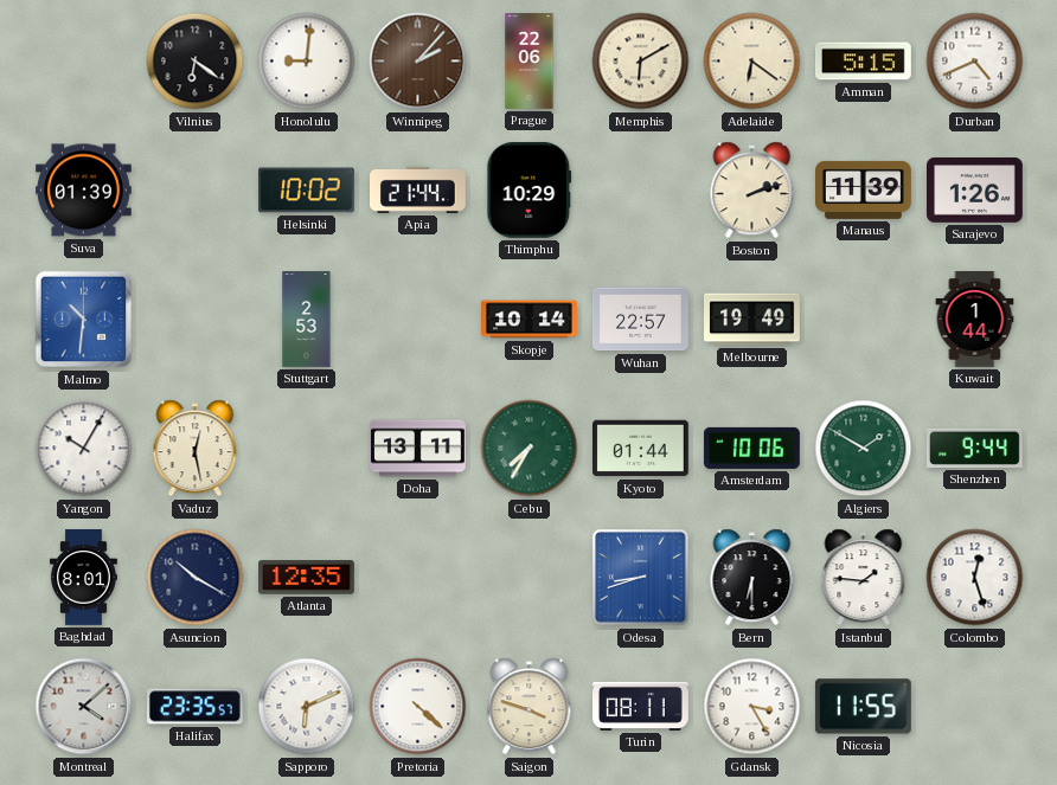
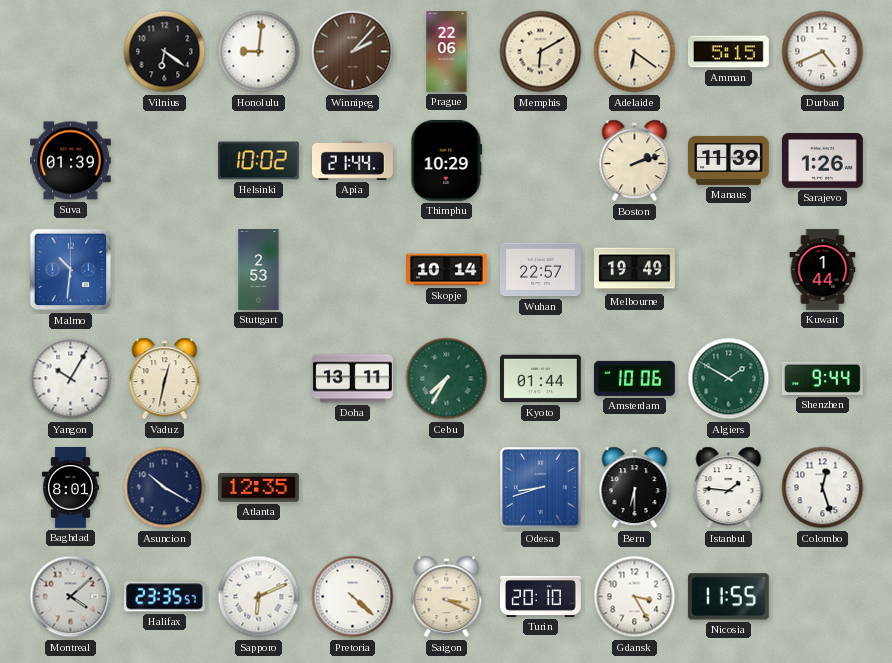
Vaduz: 12:28 -> 12:32 (165, 379)
Saigon: 3:48 -> 3:19 (447, 597)
Turin: 08:11 -> 20:10 (541, 596)
